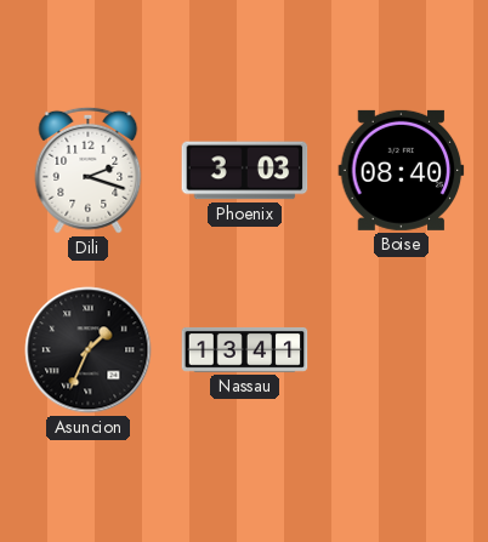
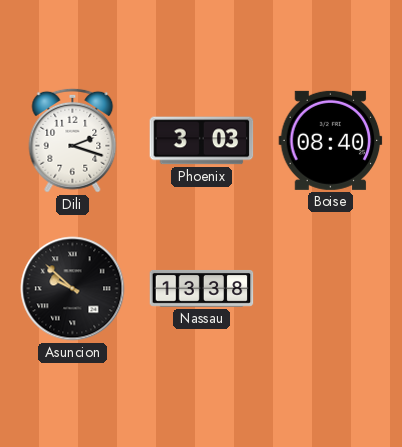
Asuncion: 1:34 -> 9:52 (73, 289)
Nassau: 13:41 -> 13:38 (202, 289)
